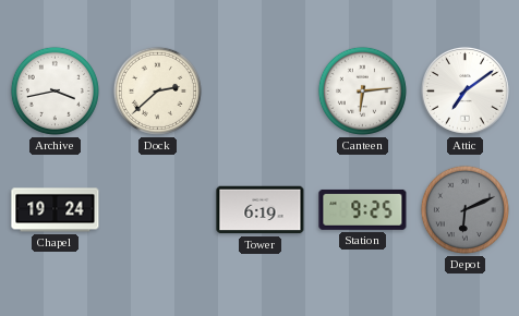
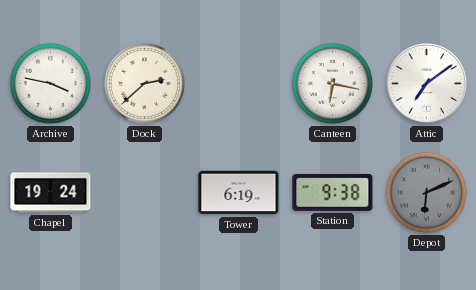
Archive: 3:43 -> 3:47 (50, 83)
Canteen: 6:14 -> 6:17 (332, 83)
Station: 9:25 -> 9:38 (333, 192)
